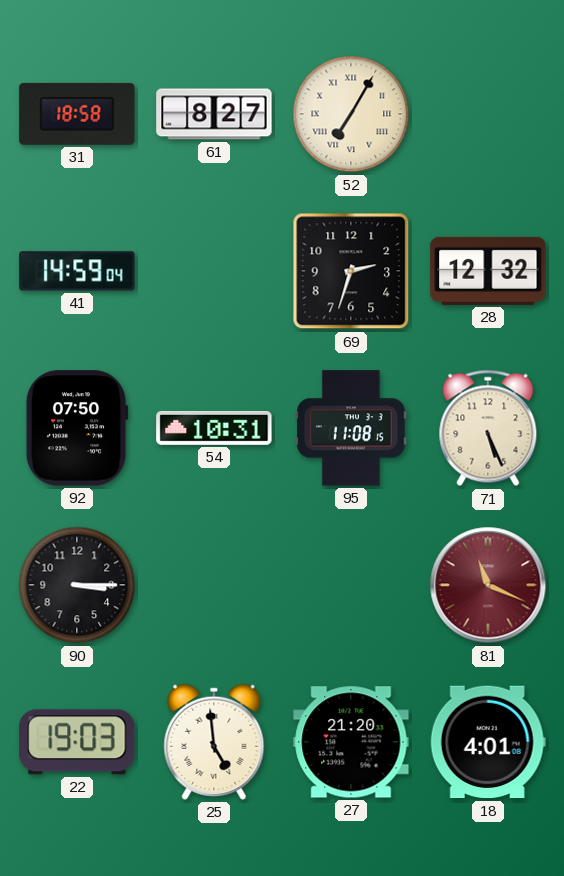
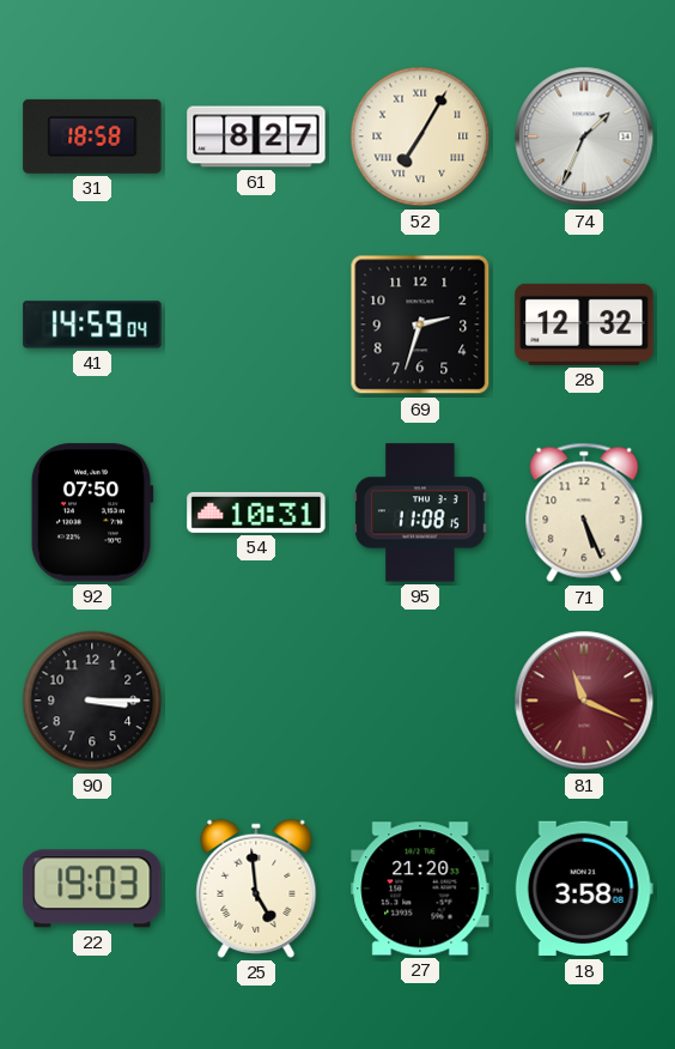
74: none -> 1:34 (584, 137)
18: 4:01 -> 3:58 (584, 889)
